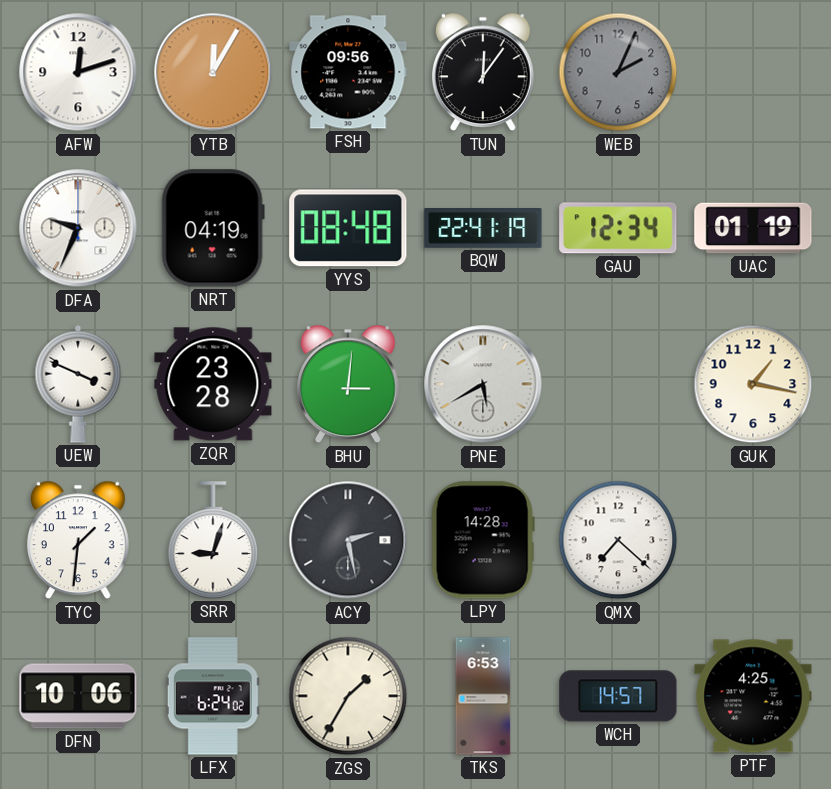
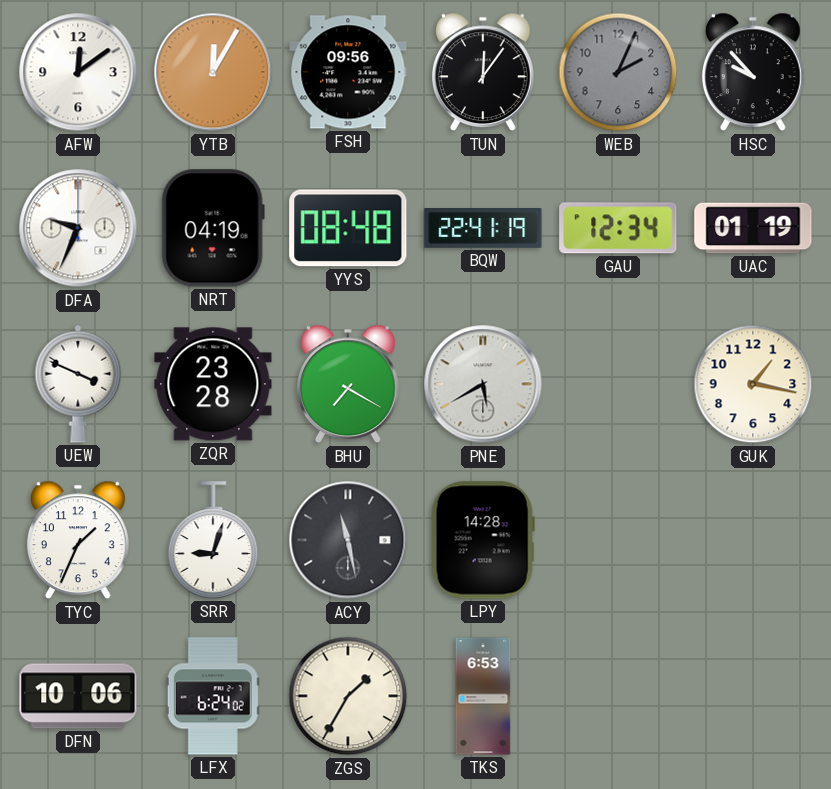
AFW: 12:12 -> 12:09 (78, 72)
HSC: none -> 9:53 (754, 72)
BHU: 3:01 -> 7:20 (349, 384)
TYC: 1:31 -> 1:34 (79, 540)
ACY: 2:28 -> 11:28 (348, 540)
QMX: 7:22 -> none (618, 540)
WCH: 14:57 -> none (618, 696)
PTF: 4:25 -> none (753, 696)
